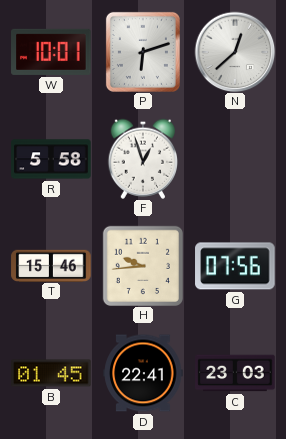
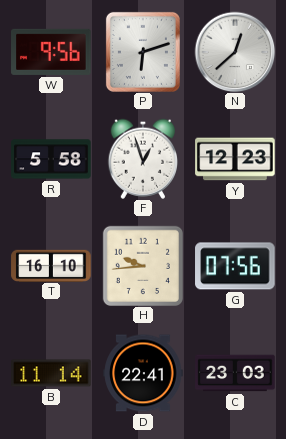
W: 10:01 -> 9:56 (51, 52)
Y: none -> 12:23 (235, 159)
T: 15:46 -> 16:10 (51, 265)
B: 01:45 -> 11:14 (51, 373)
